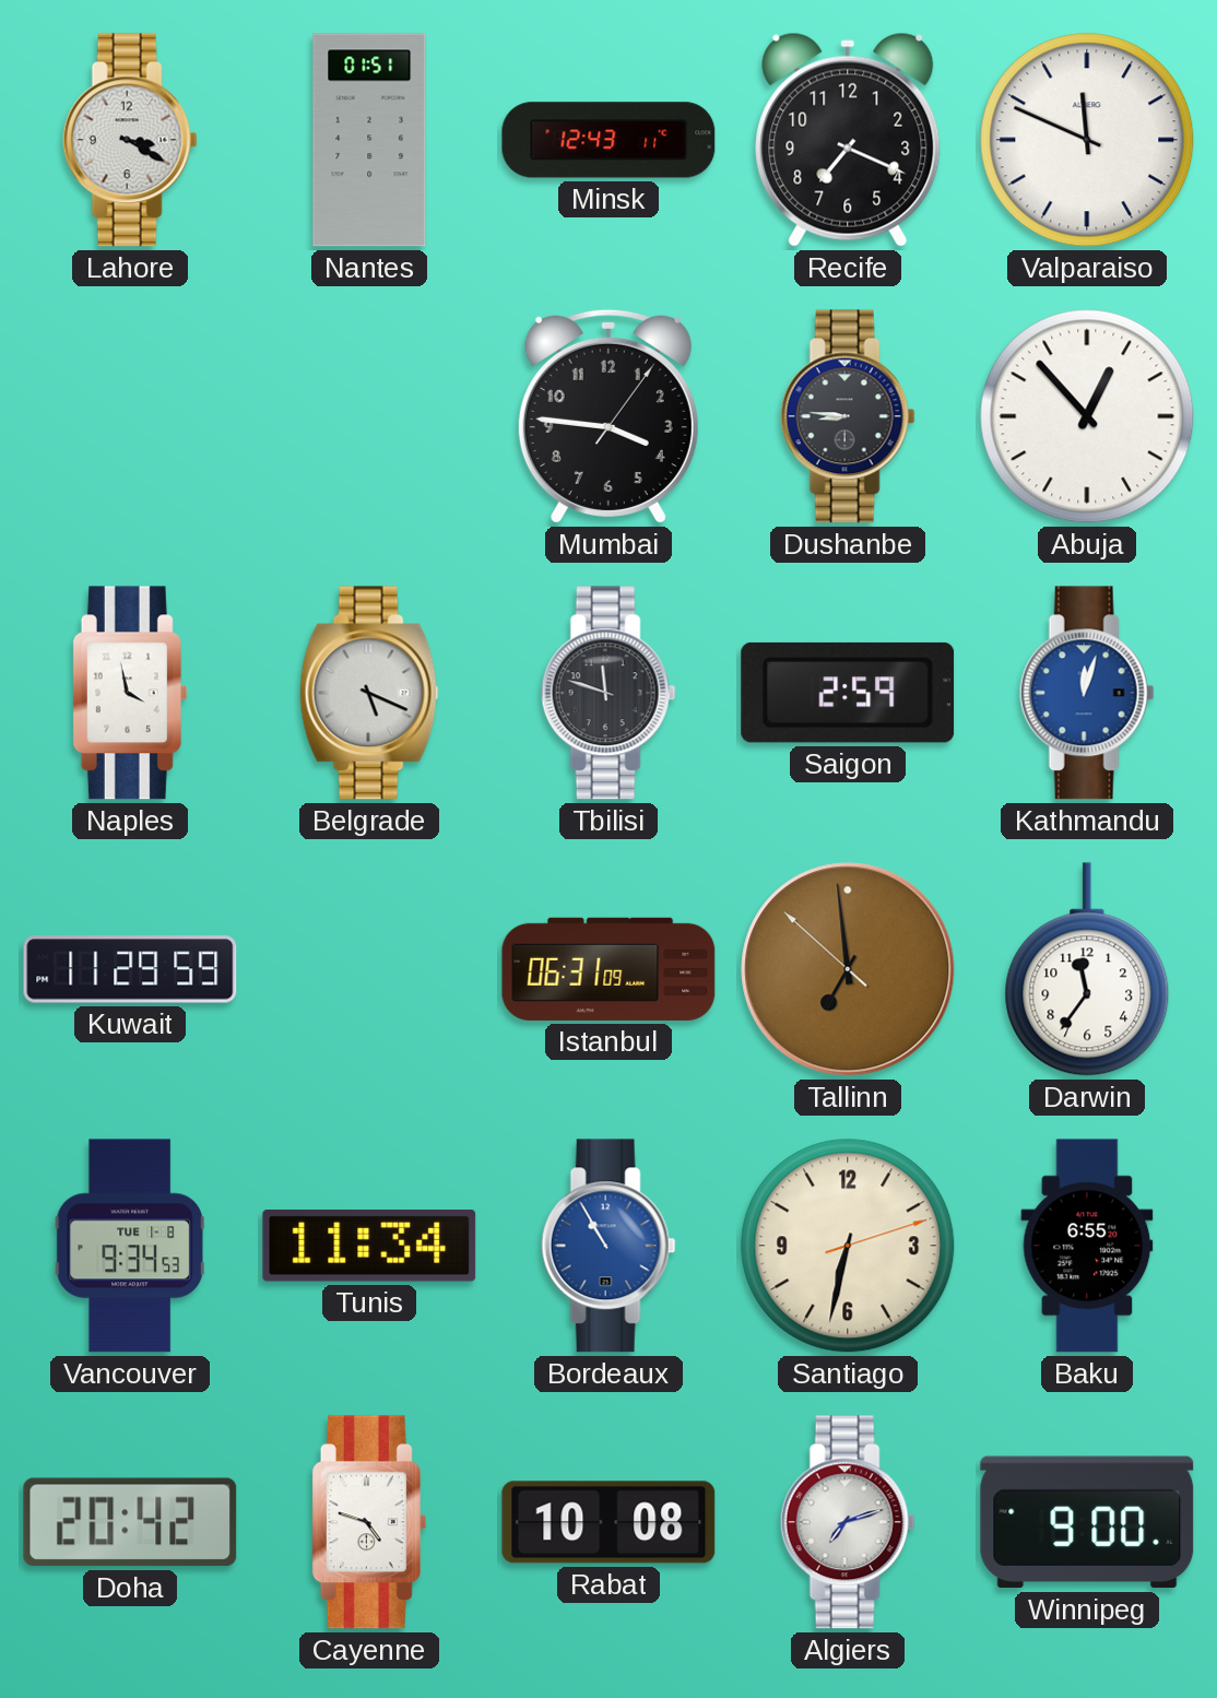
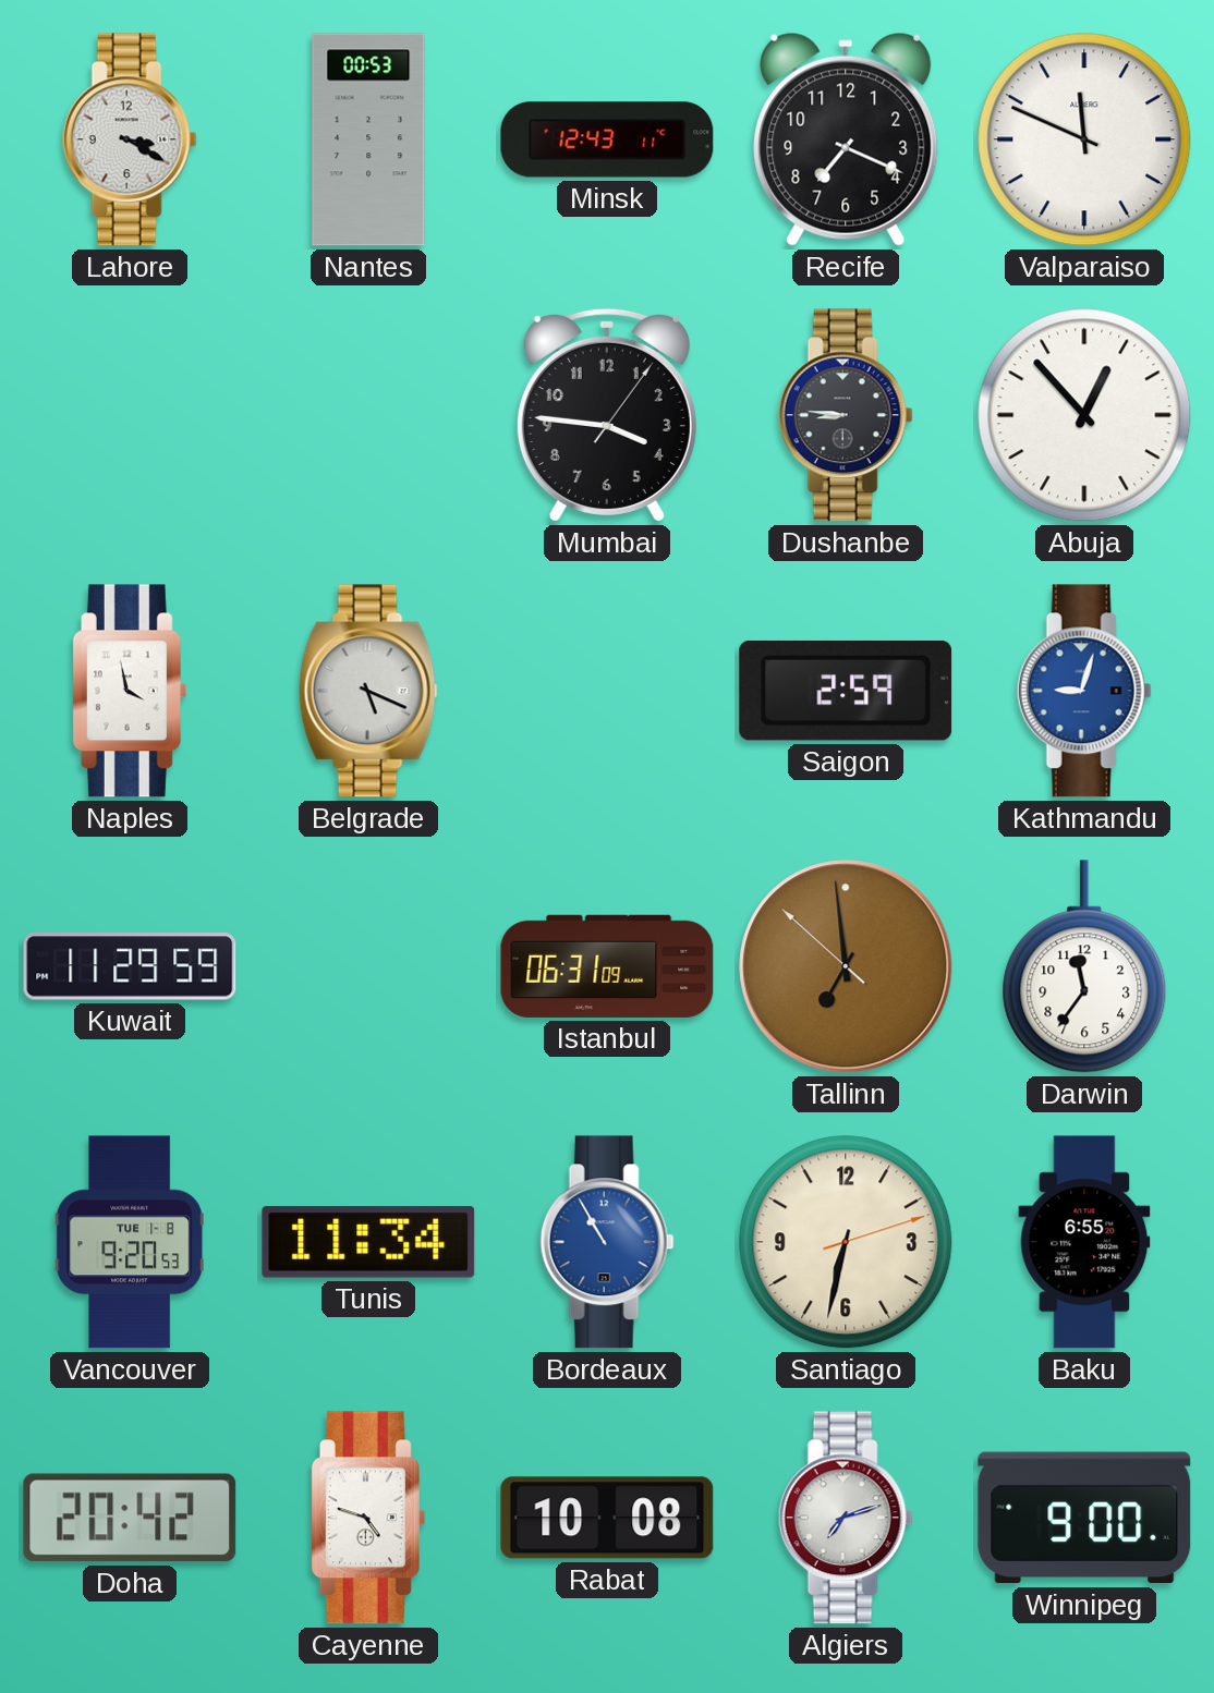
Nantes: 01:51 -> 00:53 (368, 139)
Tbilisi: 11:48 -> none (608, 693)
Kathmandu: 12:03 -> 9:03 (1084, 691)
Vancouver: 9:34 -> 9:20 (129, 1242)
